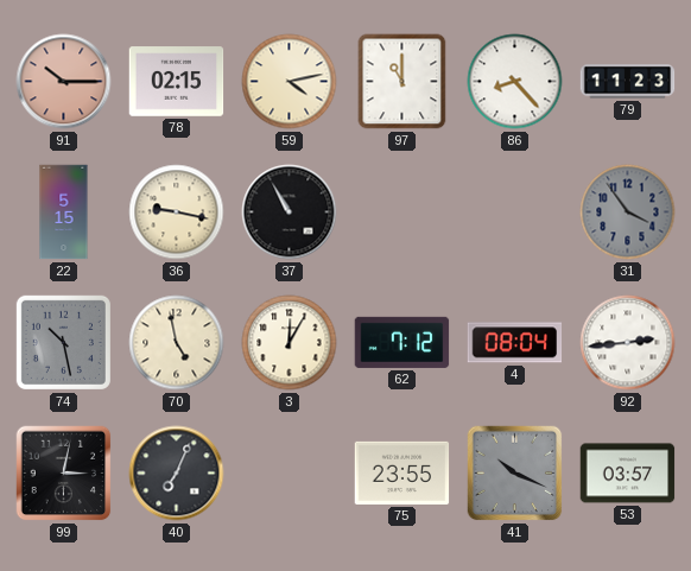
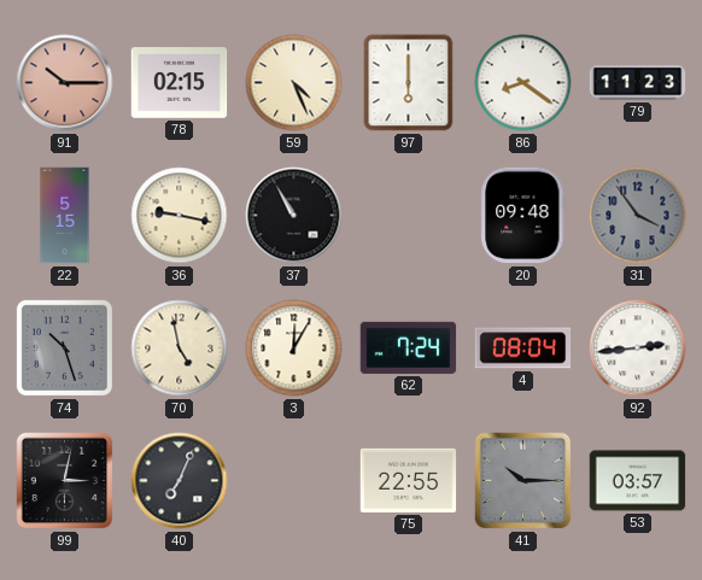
59: 4:13 -> 4:26 (294, 83)
97: 11:00 -> 6:00 (409, 83)
86: 8:23 -> 8:21 (523, 83)
20: none -> 09:48 (523, 216)
74: 10:28 -> 10:27 (64, 347)
62: 7:12 -> 7:24 (409, 347)
75: 23:55 -> 22:55 (409, 480)
41: 10:19 -> 10:15 (523, 481)
